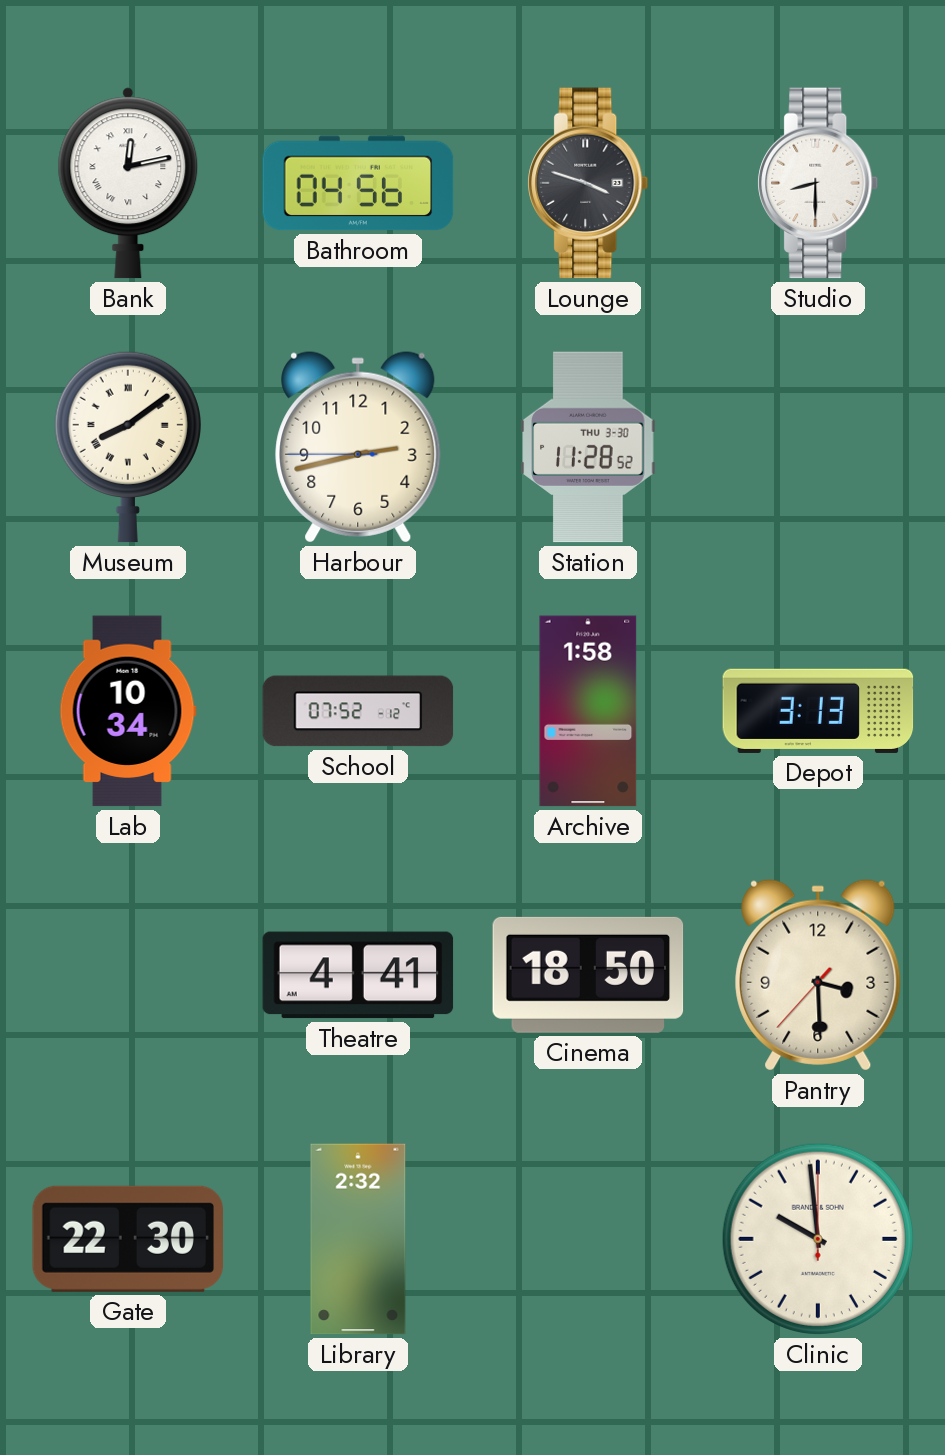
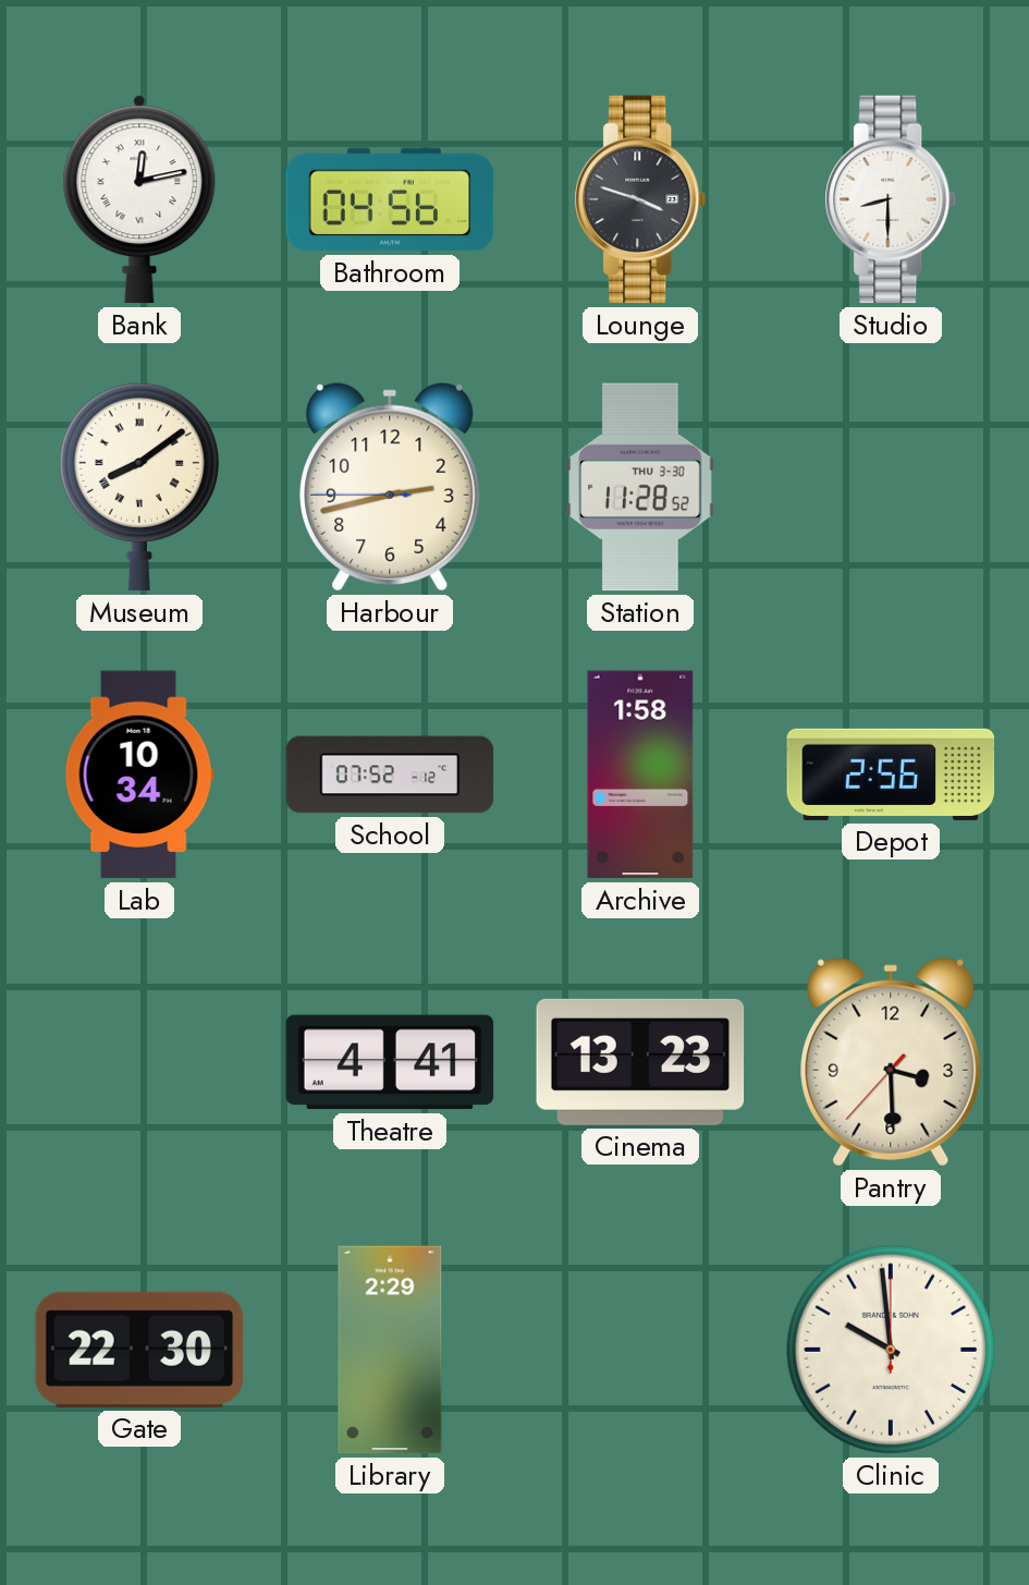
Depot: 3:13 -> 2:56 (891, 775)
Cinema: 18:50 -> 13:23 (640, 1062)
Library: 2:32 -> 2:29 (390, 1350)
